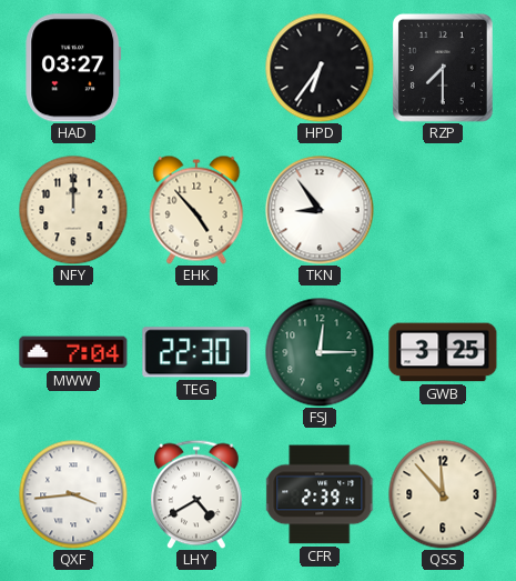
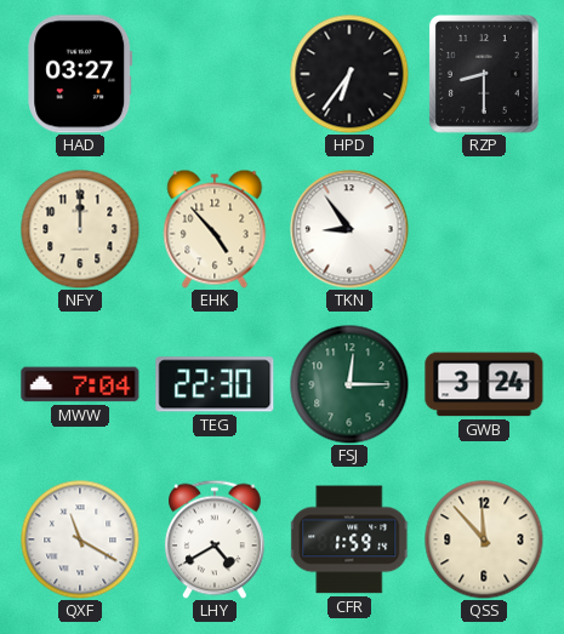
RZP: 7:30 -> 8:30 (484, 74)
GWB: 3:25 -> 3:24 (484, 384)
QXF: 3:44 -> 11:20 (80, 539)
CFR: 2:39 -> 1:59 (349, 539)
